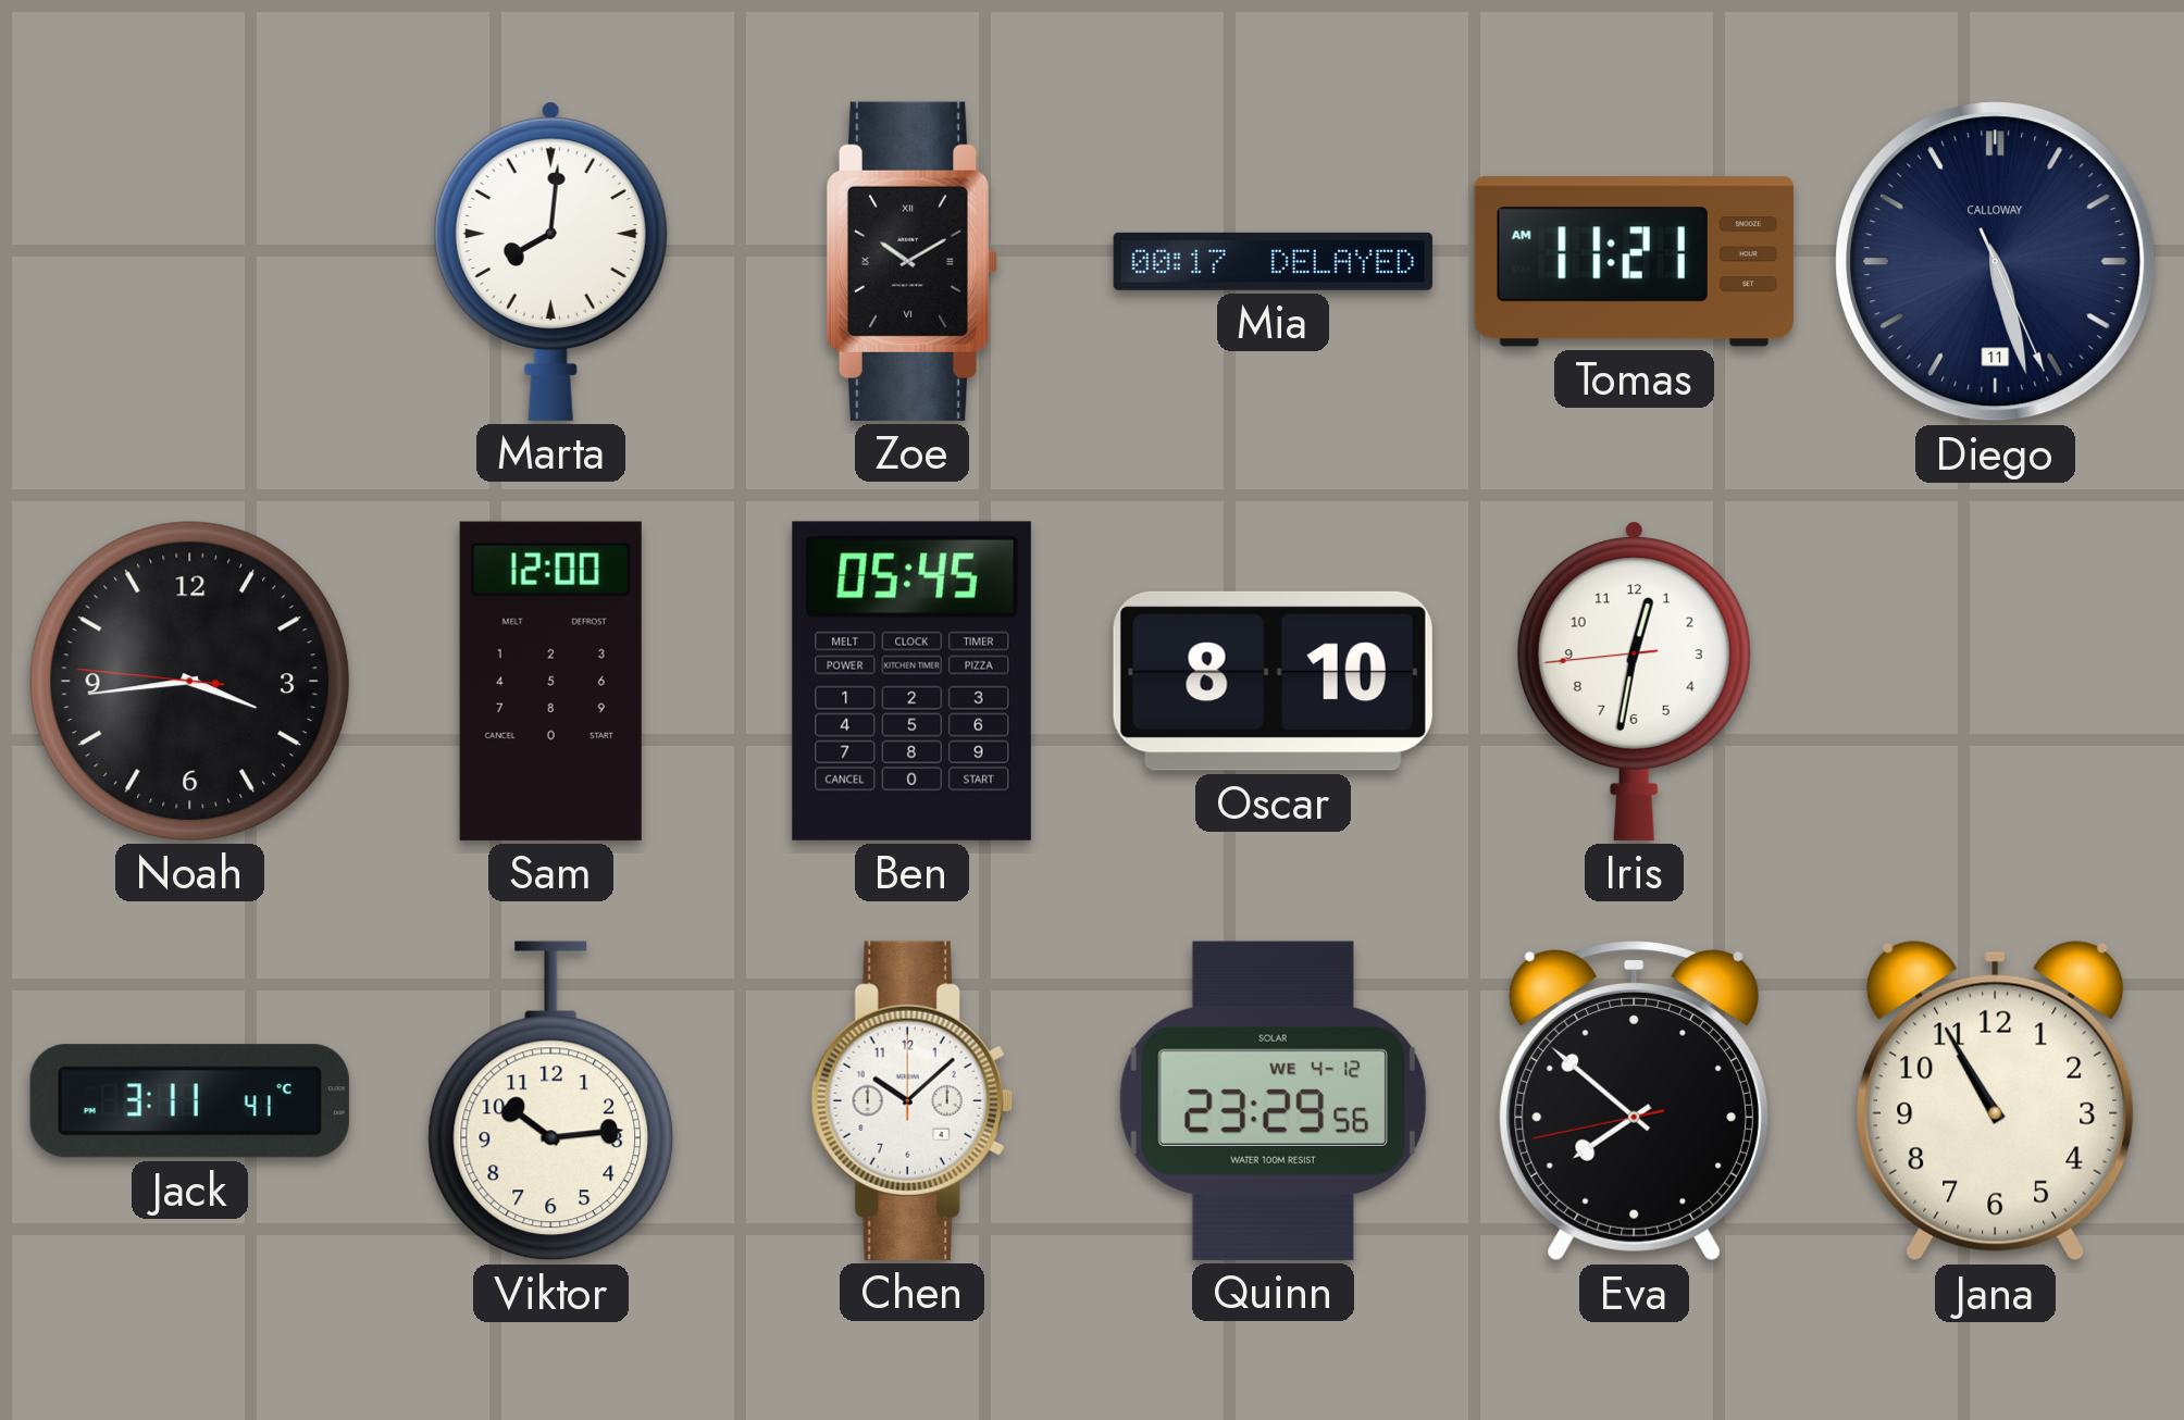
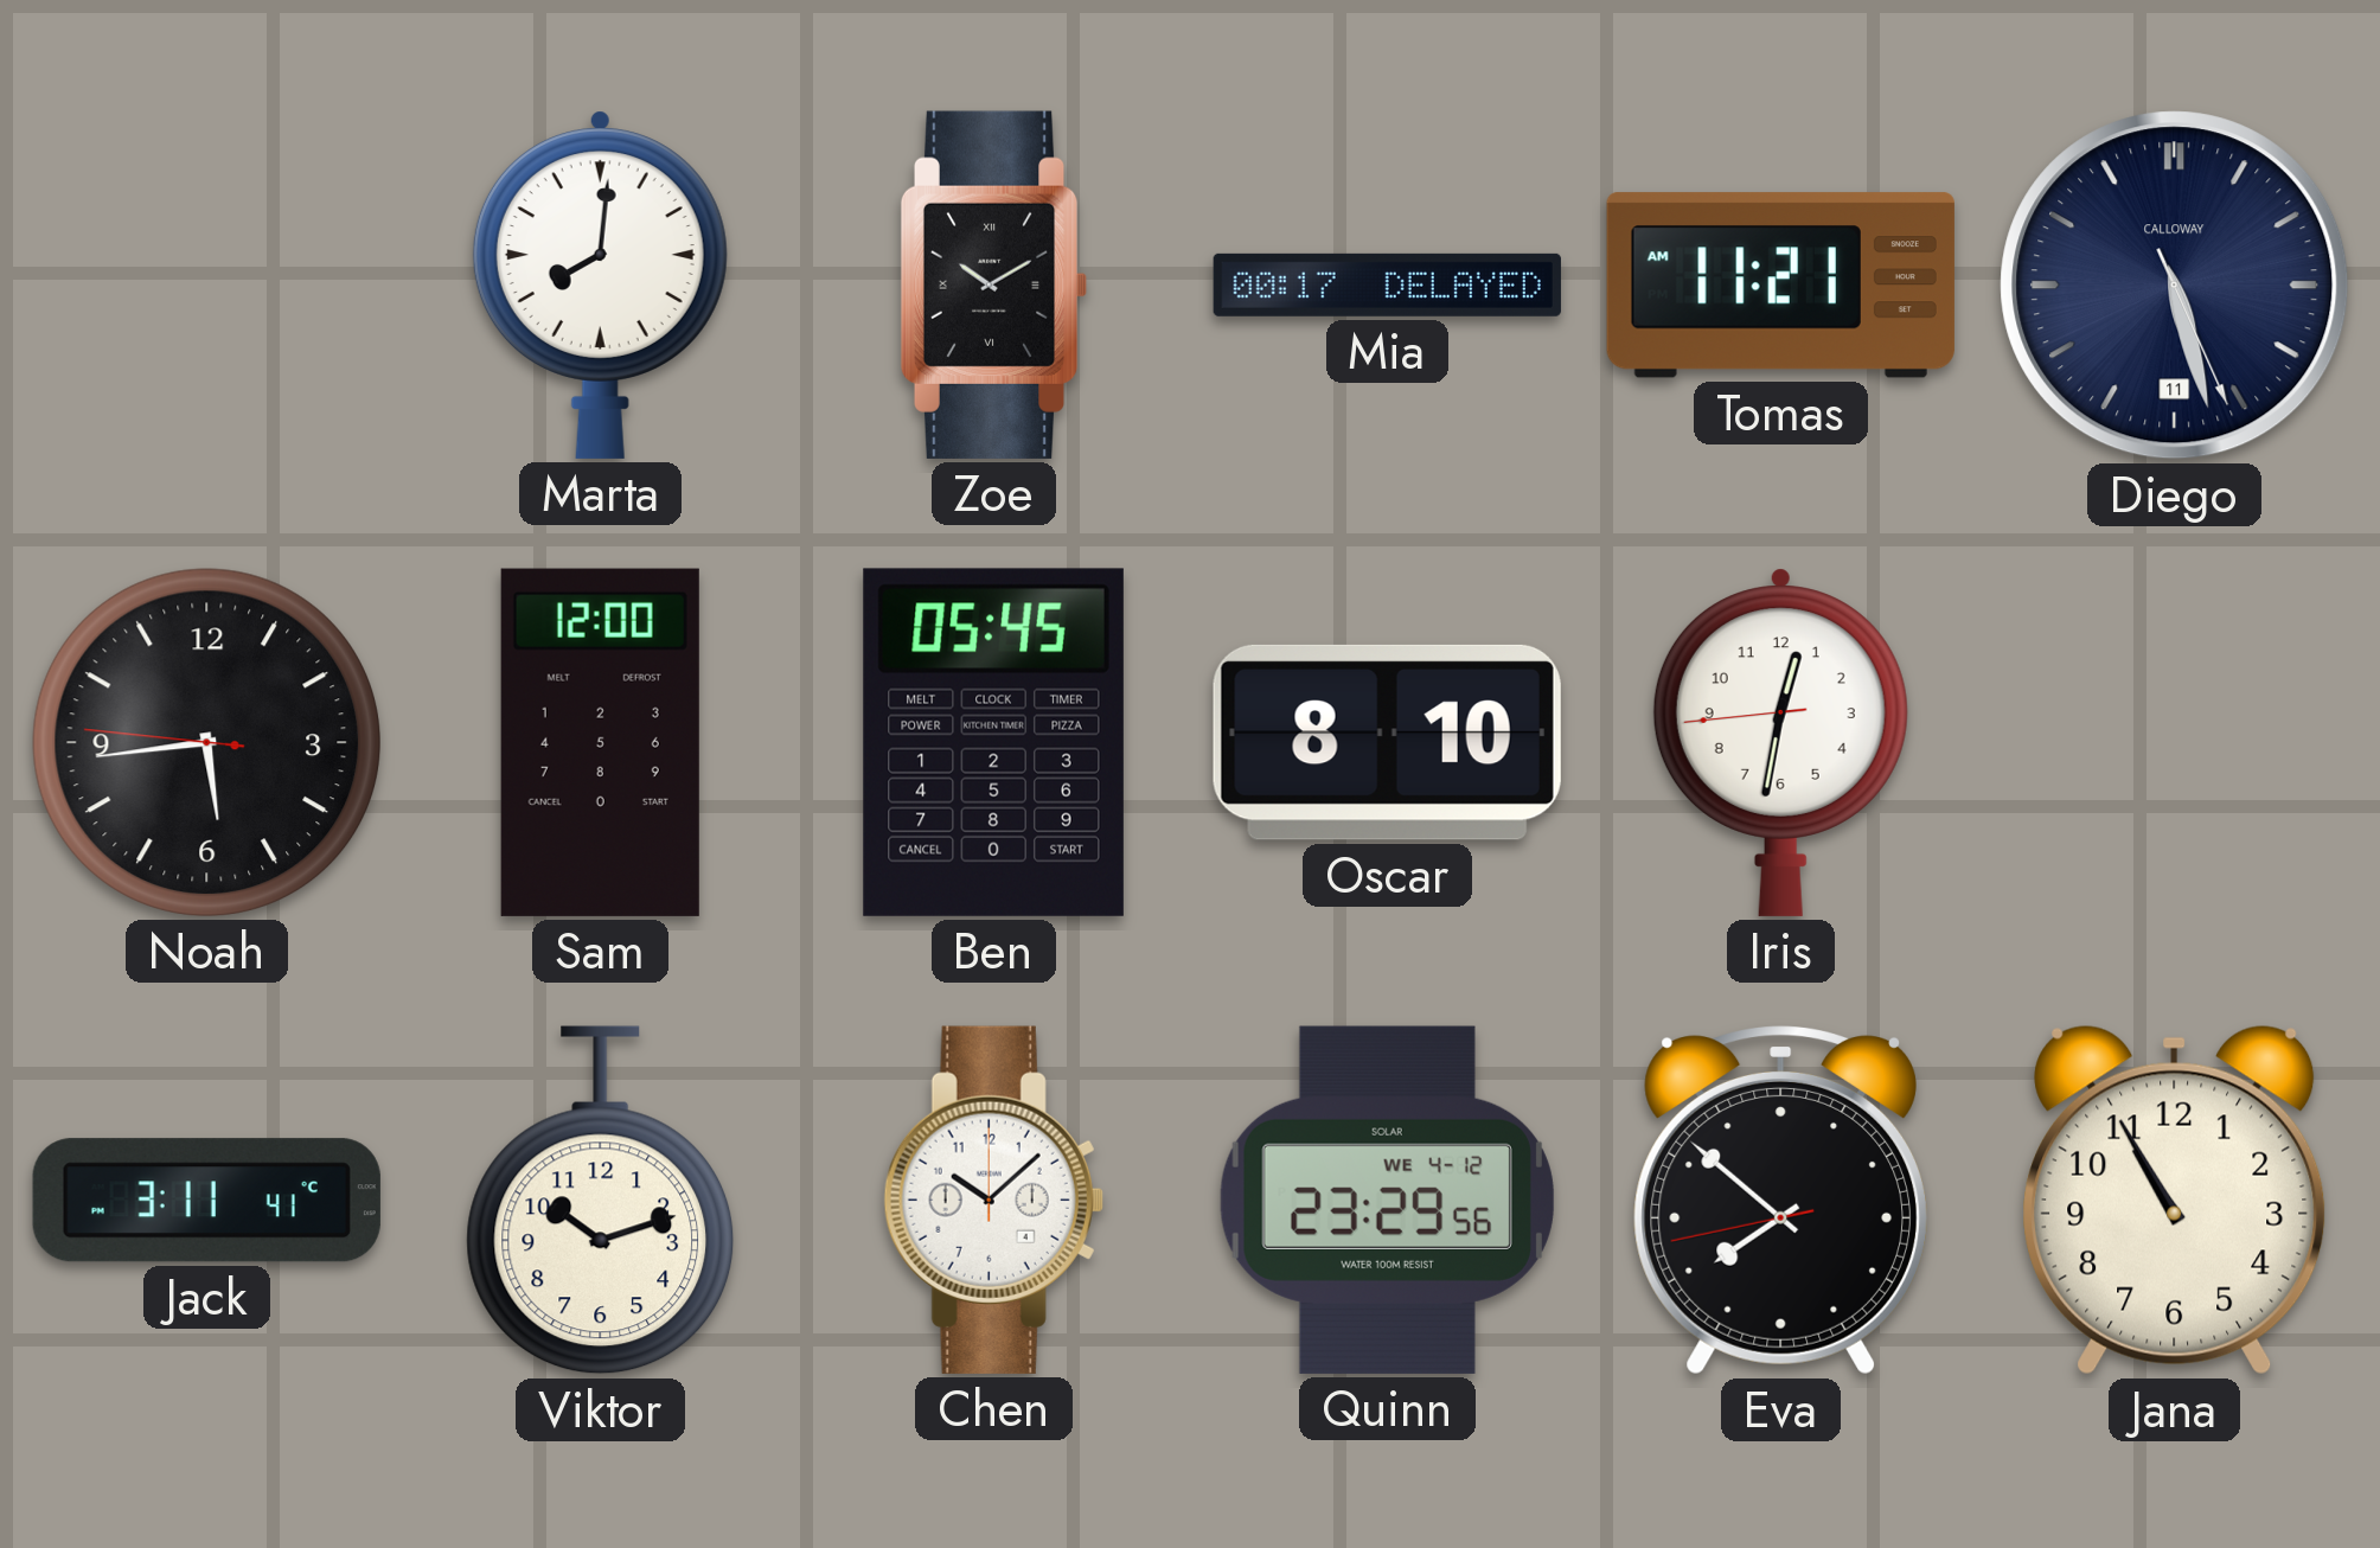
Noah: 3:43 -> 5:43 (206, 742)
Viktor: 10:14 -> 10:12 (601, 1201)
